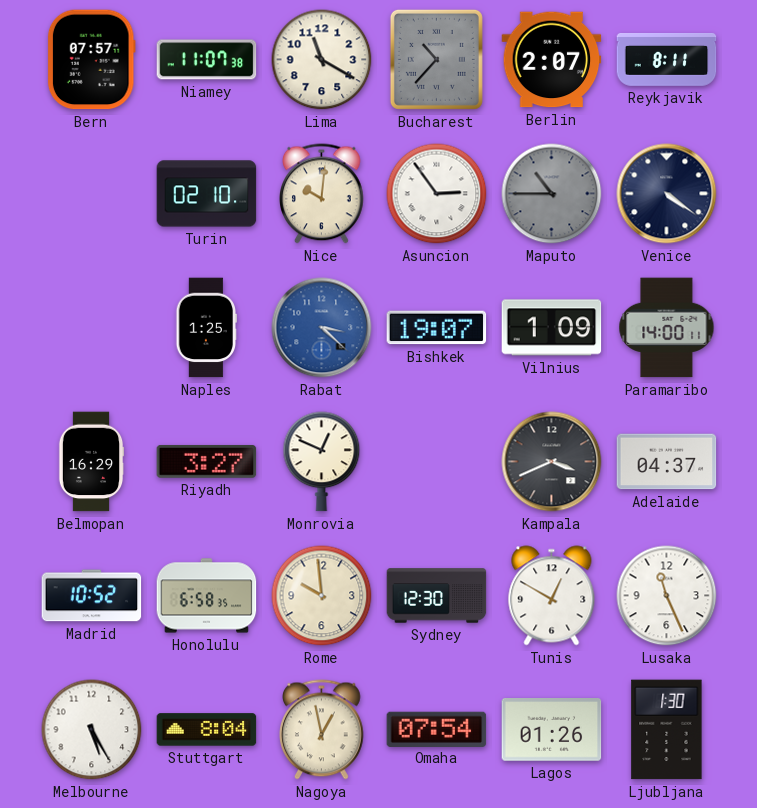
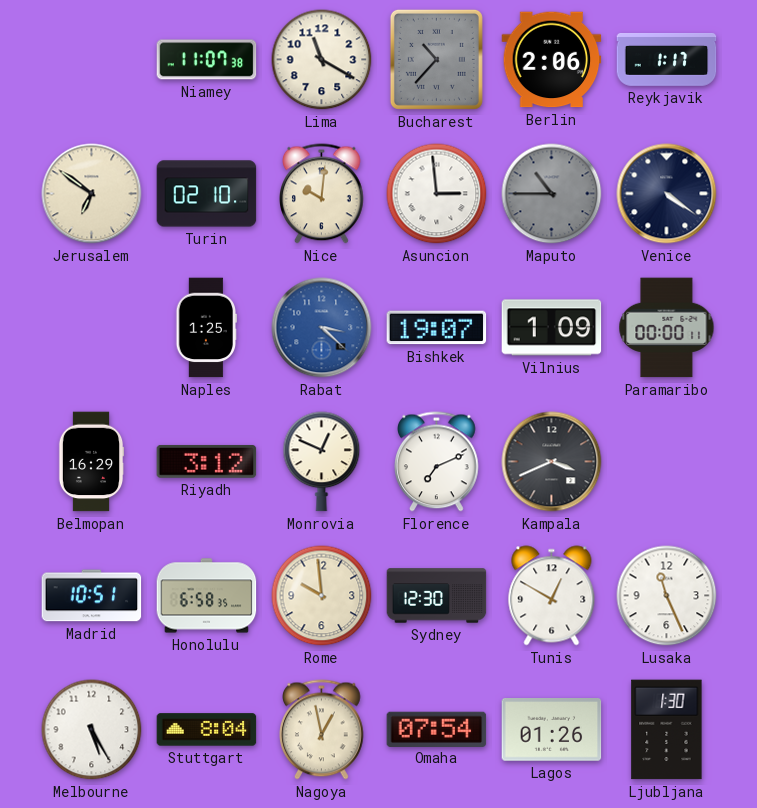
Bern: 07:57 -> none (91, 60)
Berlin: 2:07 -> 2:06 (552, 60)
Reykjavik: 8:11 -> 1:17 (667, 60)
Jerusalem: none -> 6:51 (92, 194)
Asuncion: 2:54 -> 2:59 (437, 194)
Paramaribo: 14:00 -> 00:00 (667, 328)
Riyadh: 3:27 -> 3:12 (207, 461)
Florence: none -> 7:11 (437, 462)
Adelaide: 04:37 -> none (667, 462)
Madrid: 10:52 -> 10:51 (92, 596)
